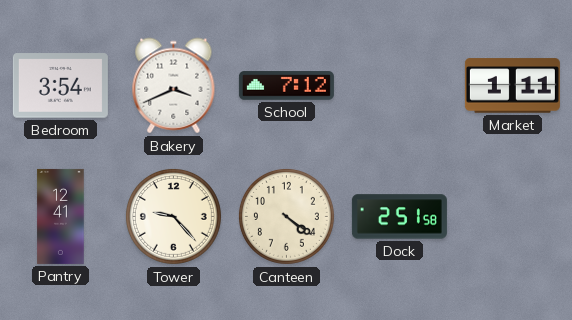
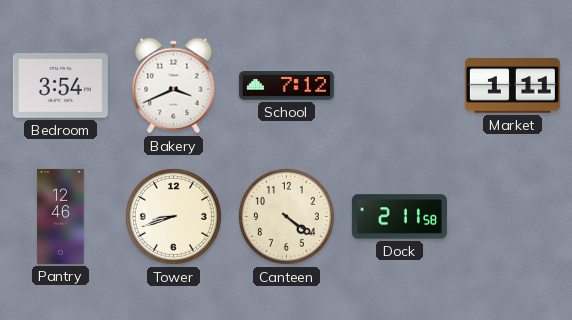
Pantry: 12:41 -> 12:46 (61, 216)
Tower: 9:23 -> 8:42 (173, 216)
Dock: 2:51 -> 2:11 (399, 217)
